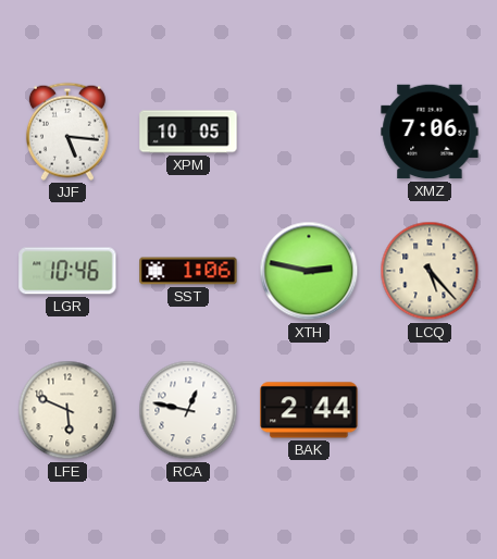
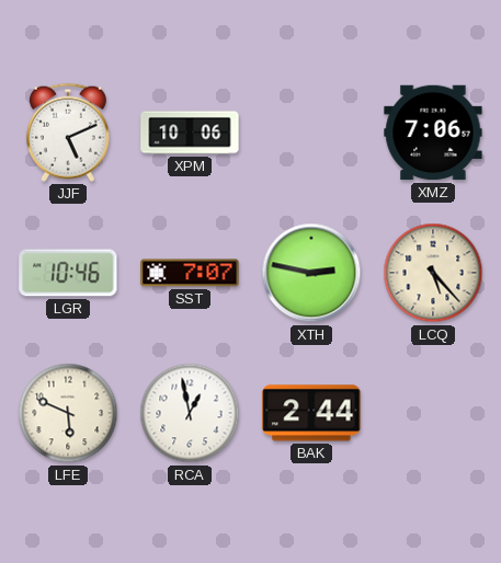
JJF: 5:16 -> 5:11 (68, 133)
XPM: 10:05 -> 10:06 (190, 133)
SST: 1:06 -> 7:07 (190, 273)
RCA: 12:47 -> 12:58 (190, 413)
